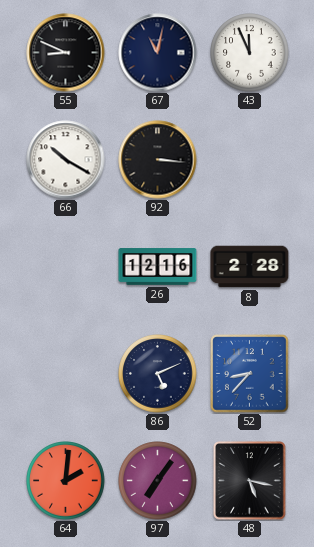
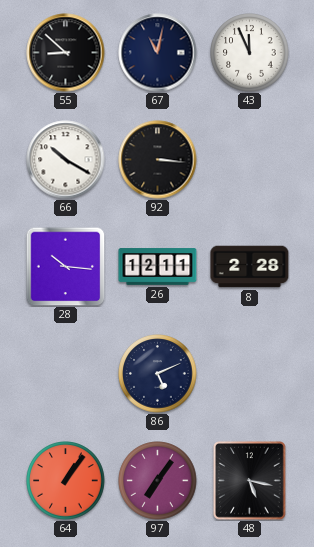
55: 8:49 -> 8:52 (66, 53)
28: none -> 10:16 (65, 266)
26: 12:16 -> 12:11 (158, 267)
52: 8:37 -> none (250, 374)
64: 2:01 -> 1:06 (66, 481)
